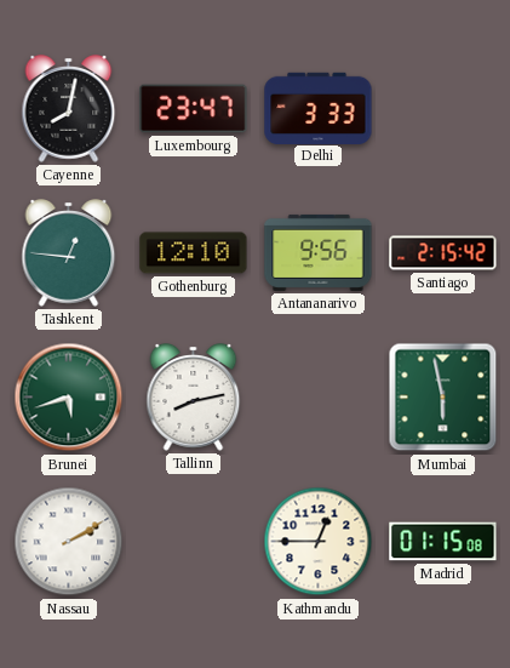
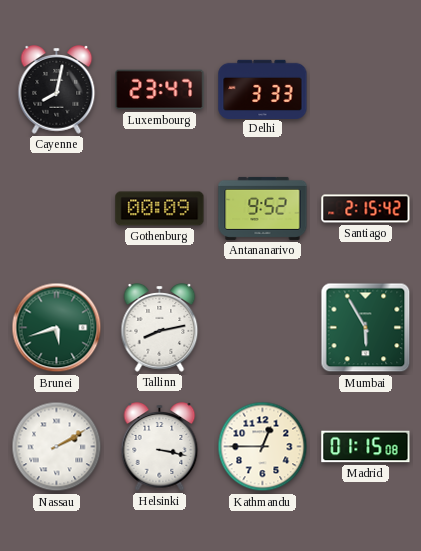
Tashkent: 12:46 -> none (69, 253)
Gothenburg: 12:10 -> 00:09 (160, 209)
Antananarivo: 9:56 -> 9:52 (263, 208)
Mumbai: 5:58 -> 5:55 (366, 328)
Helsinki: none -> 3:17 (160, 447)
